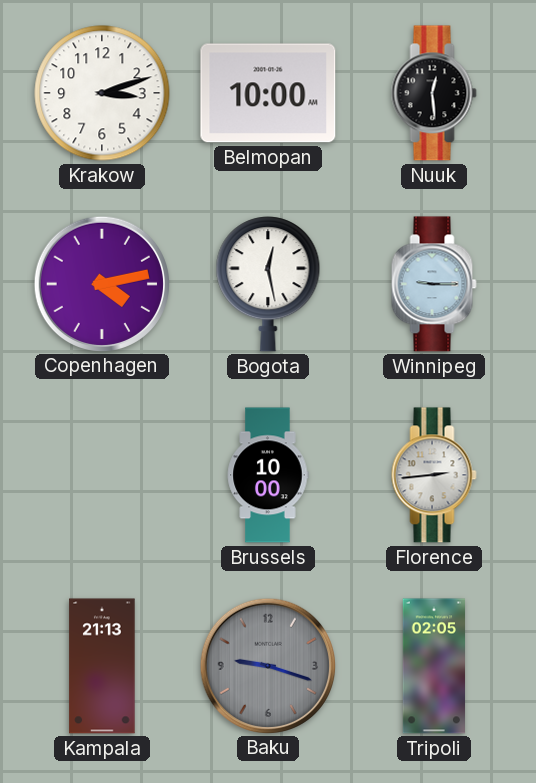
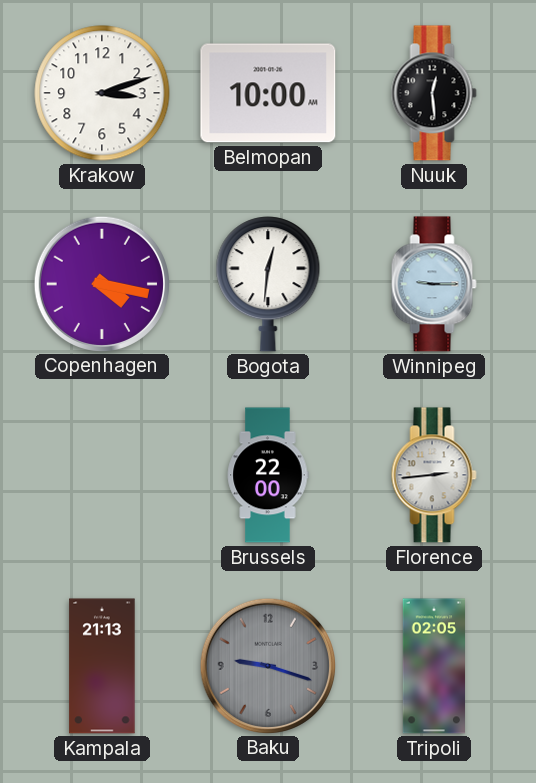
Copenhagen: 4:13 -> 4:17 (101, 283)
Bogota: 12:28 -> 12:31 (268, 284)
Brussels: 10:00 -> 22:00 (268, 475)
